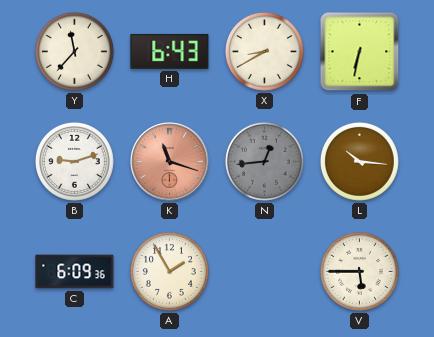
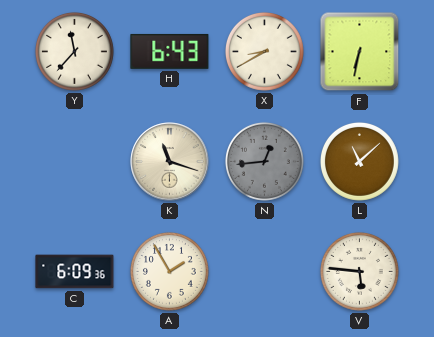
B: 9:12 -> none (74, 161)
K dial: salmon -> cream (170, 162)
L: 10:16 -> 11:08 (359, 161)
V: 5:45 -> 5:46 (359, 271)
